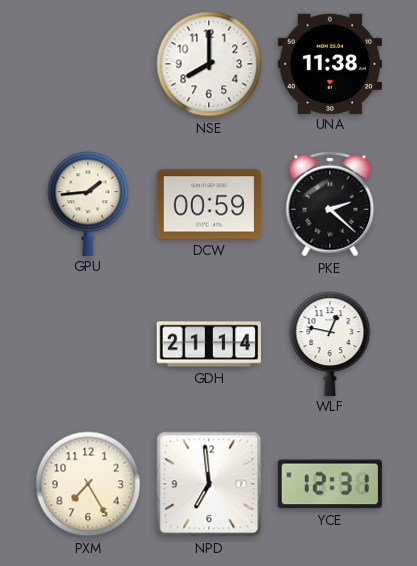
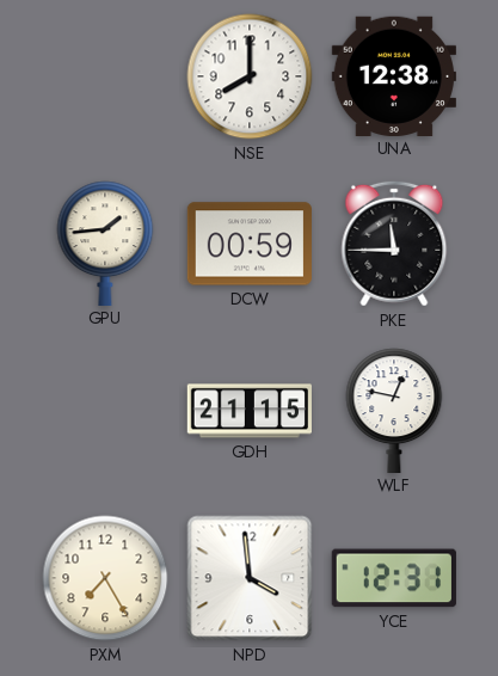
UNA: 11:38 -> 12:38 (394, 75)
PKE: 2:22 -> 11:45 (394, 244)
GDH: 21:14 -> 21:15 (248, 411)
NPD: 6:59 -> 3:59 (250, 578)
